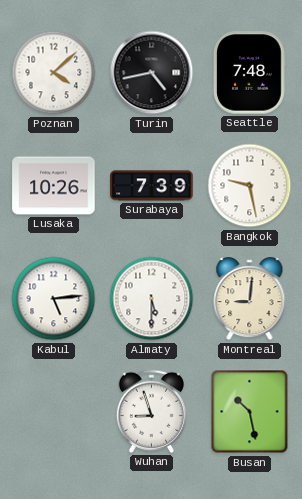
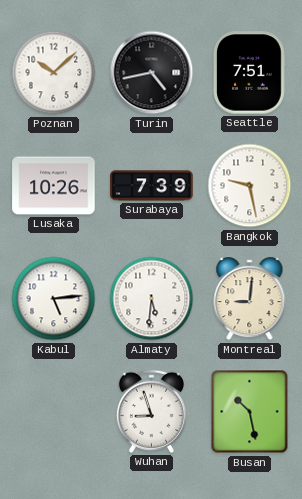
Poznan: 4:08 -> 10:08 (54, 73)
Seattle: 7:48 -> 7:51 (250, 73)
Almaty: 5:30 -> 5:31 (152, 299)
